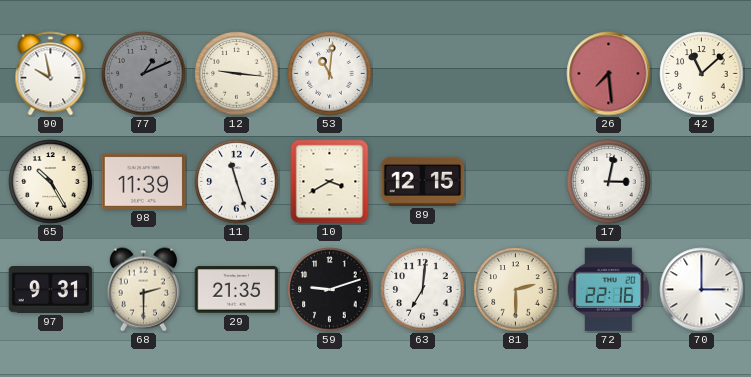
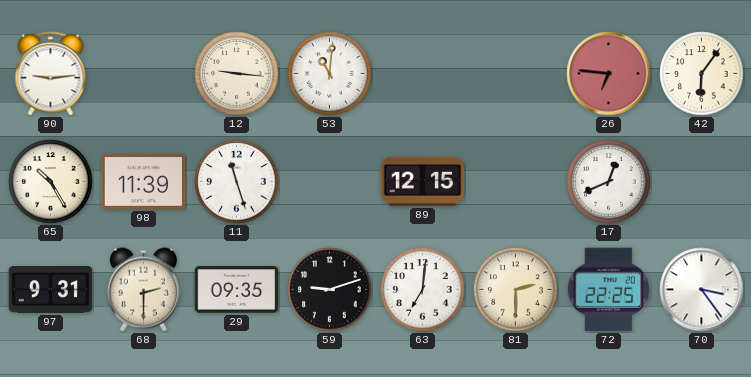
90: 9:58 -> 9:14 (51, 74)
77: 1:11 -> none (144, 74)
26: 7:29 -> 6:46 (609, 74)
42: 11:08 -> 6:06 (702, 74)
10: 3:40 -> none (330, 182)
17: 3:02 -> 12:41 (609, 182)
29: 21:35 -> 09:35 (237, 290)
72: 22:16 -> 22:25 (608, 290)
70: 3:00 -> 3:24 (702, 290)
